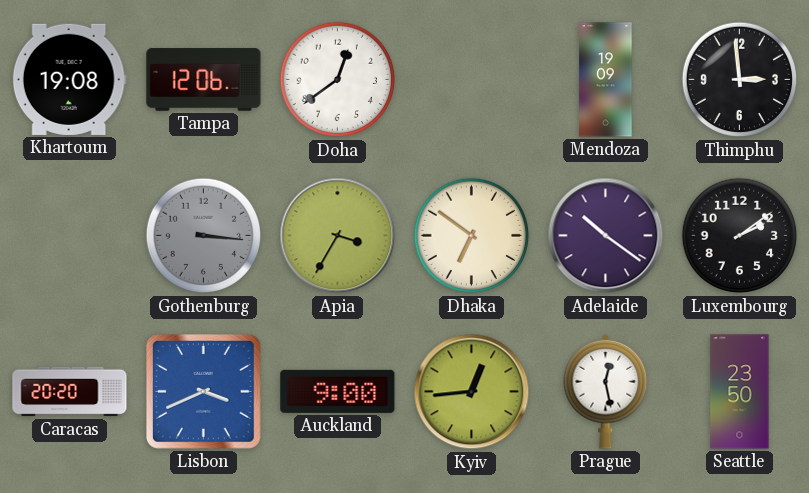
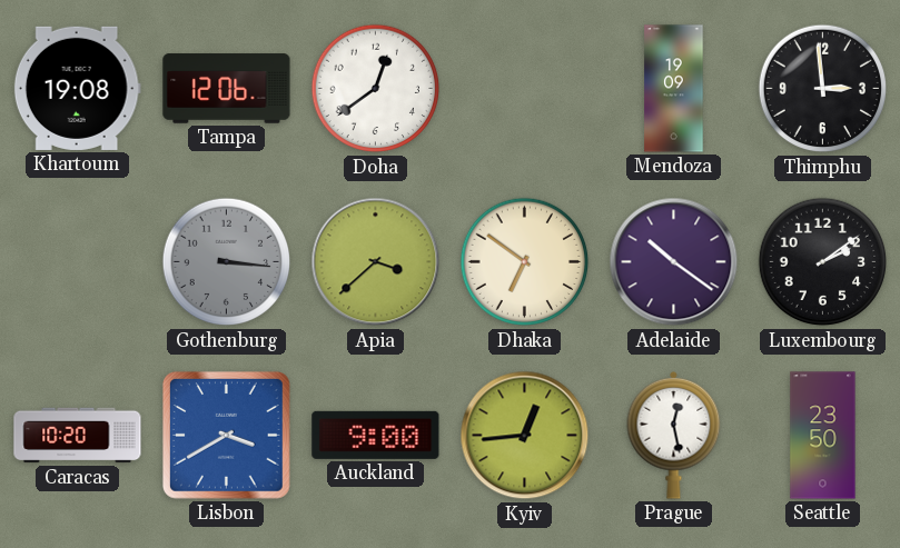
Apia: 3:35 -> 3:38 (376, 262)
Caracas: 20:20 -> 10:20 (78, 436)
Lisbon: 3:41 -> 3:40 (226, 435)
